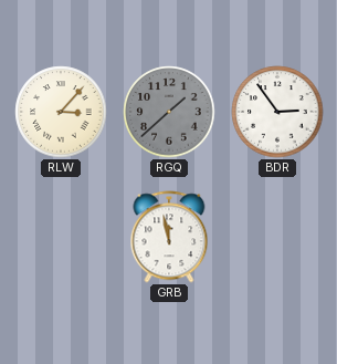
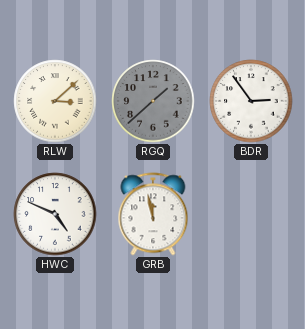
RLW: 3:07 -> 3:08 (55, 101)
HWC: none -> 4:49 (55, 214)
